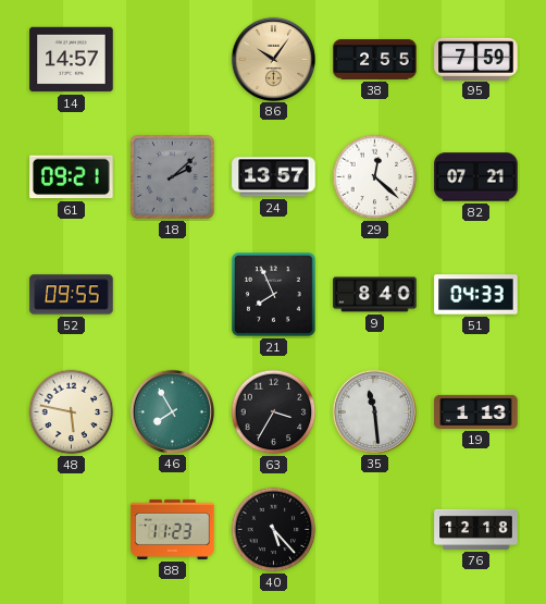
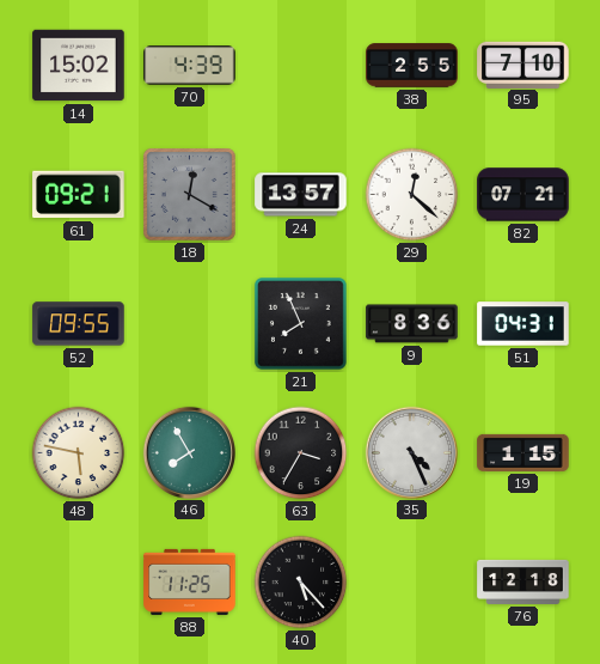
14: 14:57 -> 15:02 (79, 66)
70: none -> 4:39 (190, 66)
86: 10:06 -> none (273, 59)
95: 7:59 -> 7:10 (524, 65)
18: 2:08 -> 12:20 (190, 195)
9: 8:40 -> 8:36 (412, 324)
51: 04:33 -> 04:31 (524, 324)
35: 11:29 -> 4:26 (411, 452)
19: 1:13 -> 1:15 (524, 452)
88: 11:23 -> 11:25 (190, 581)
